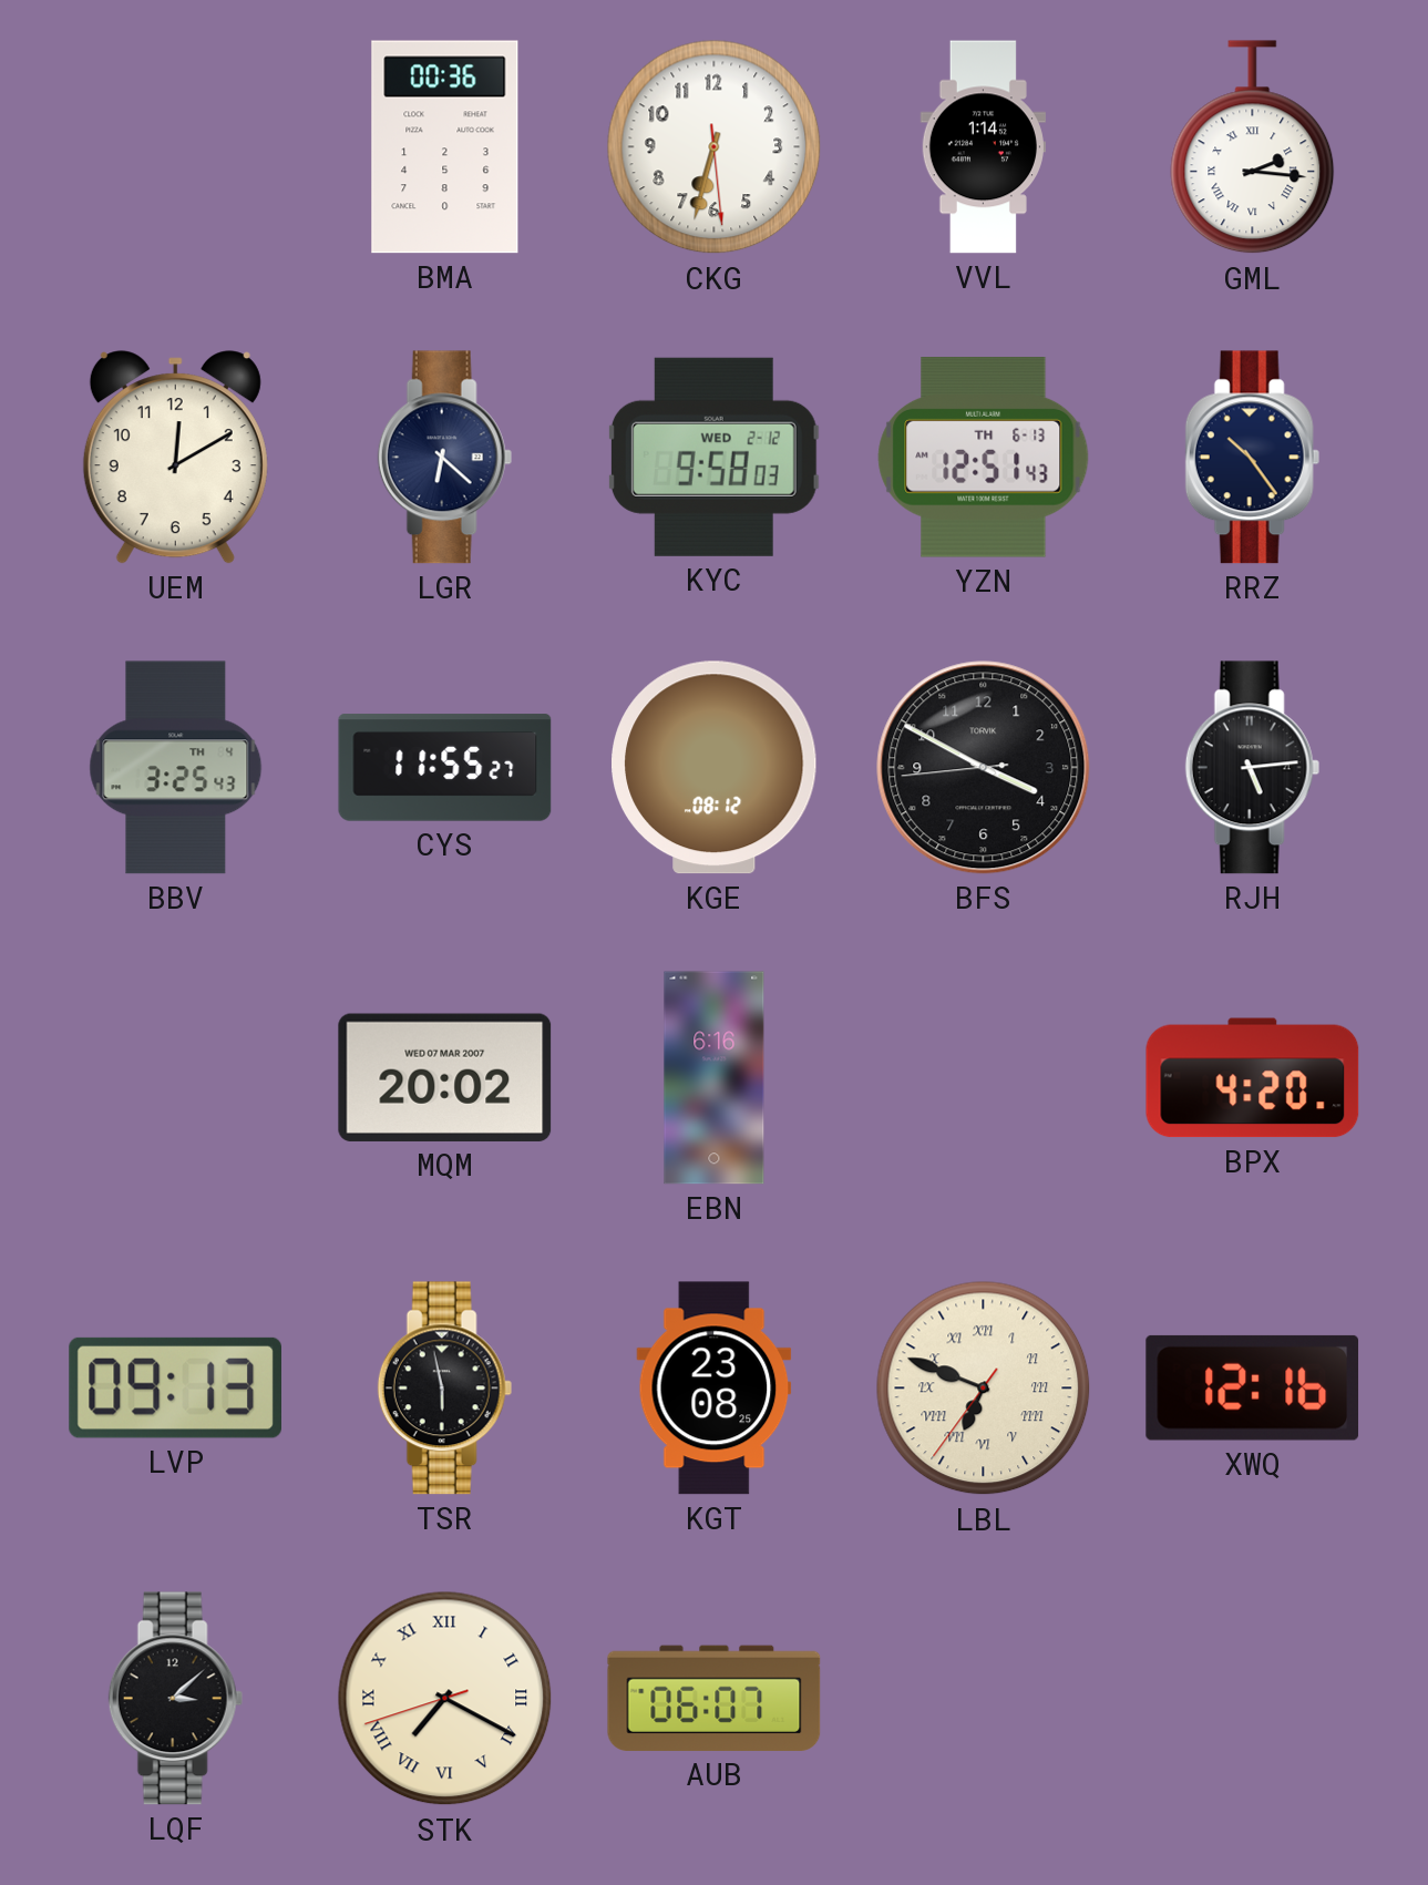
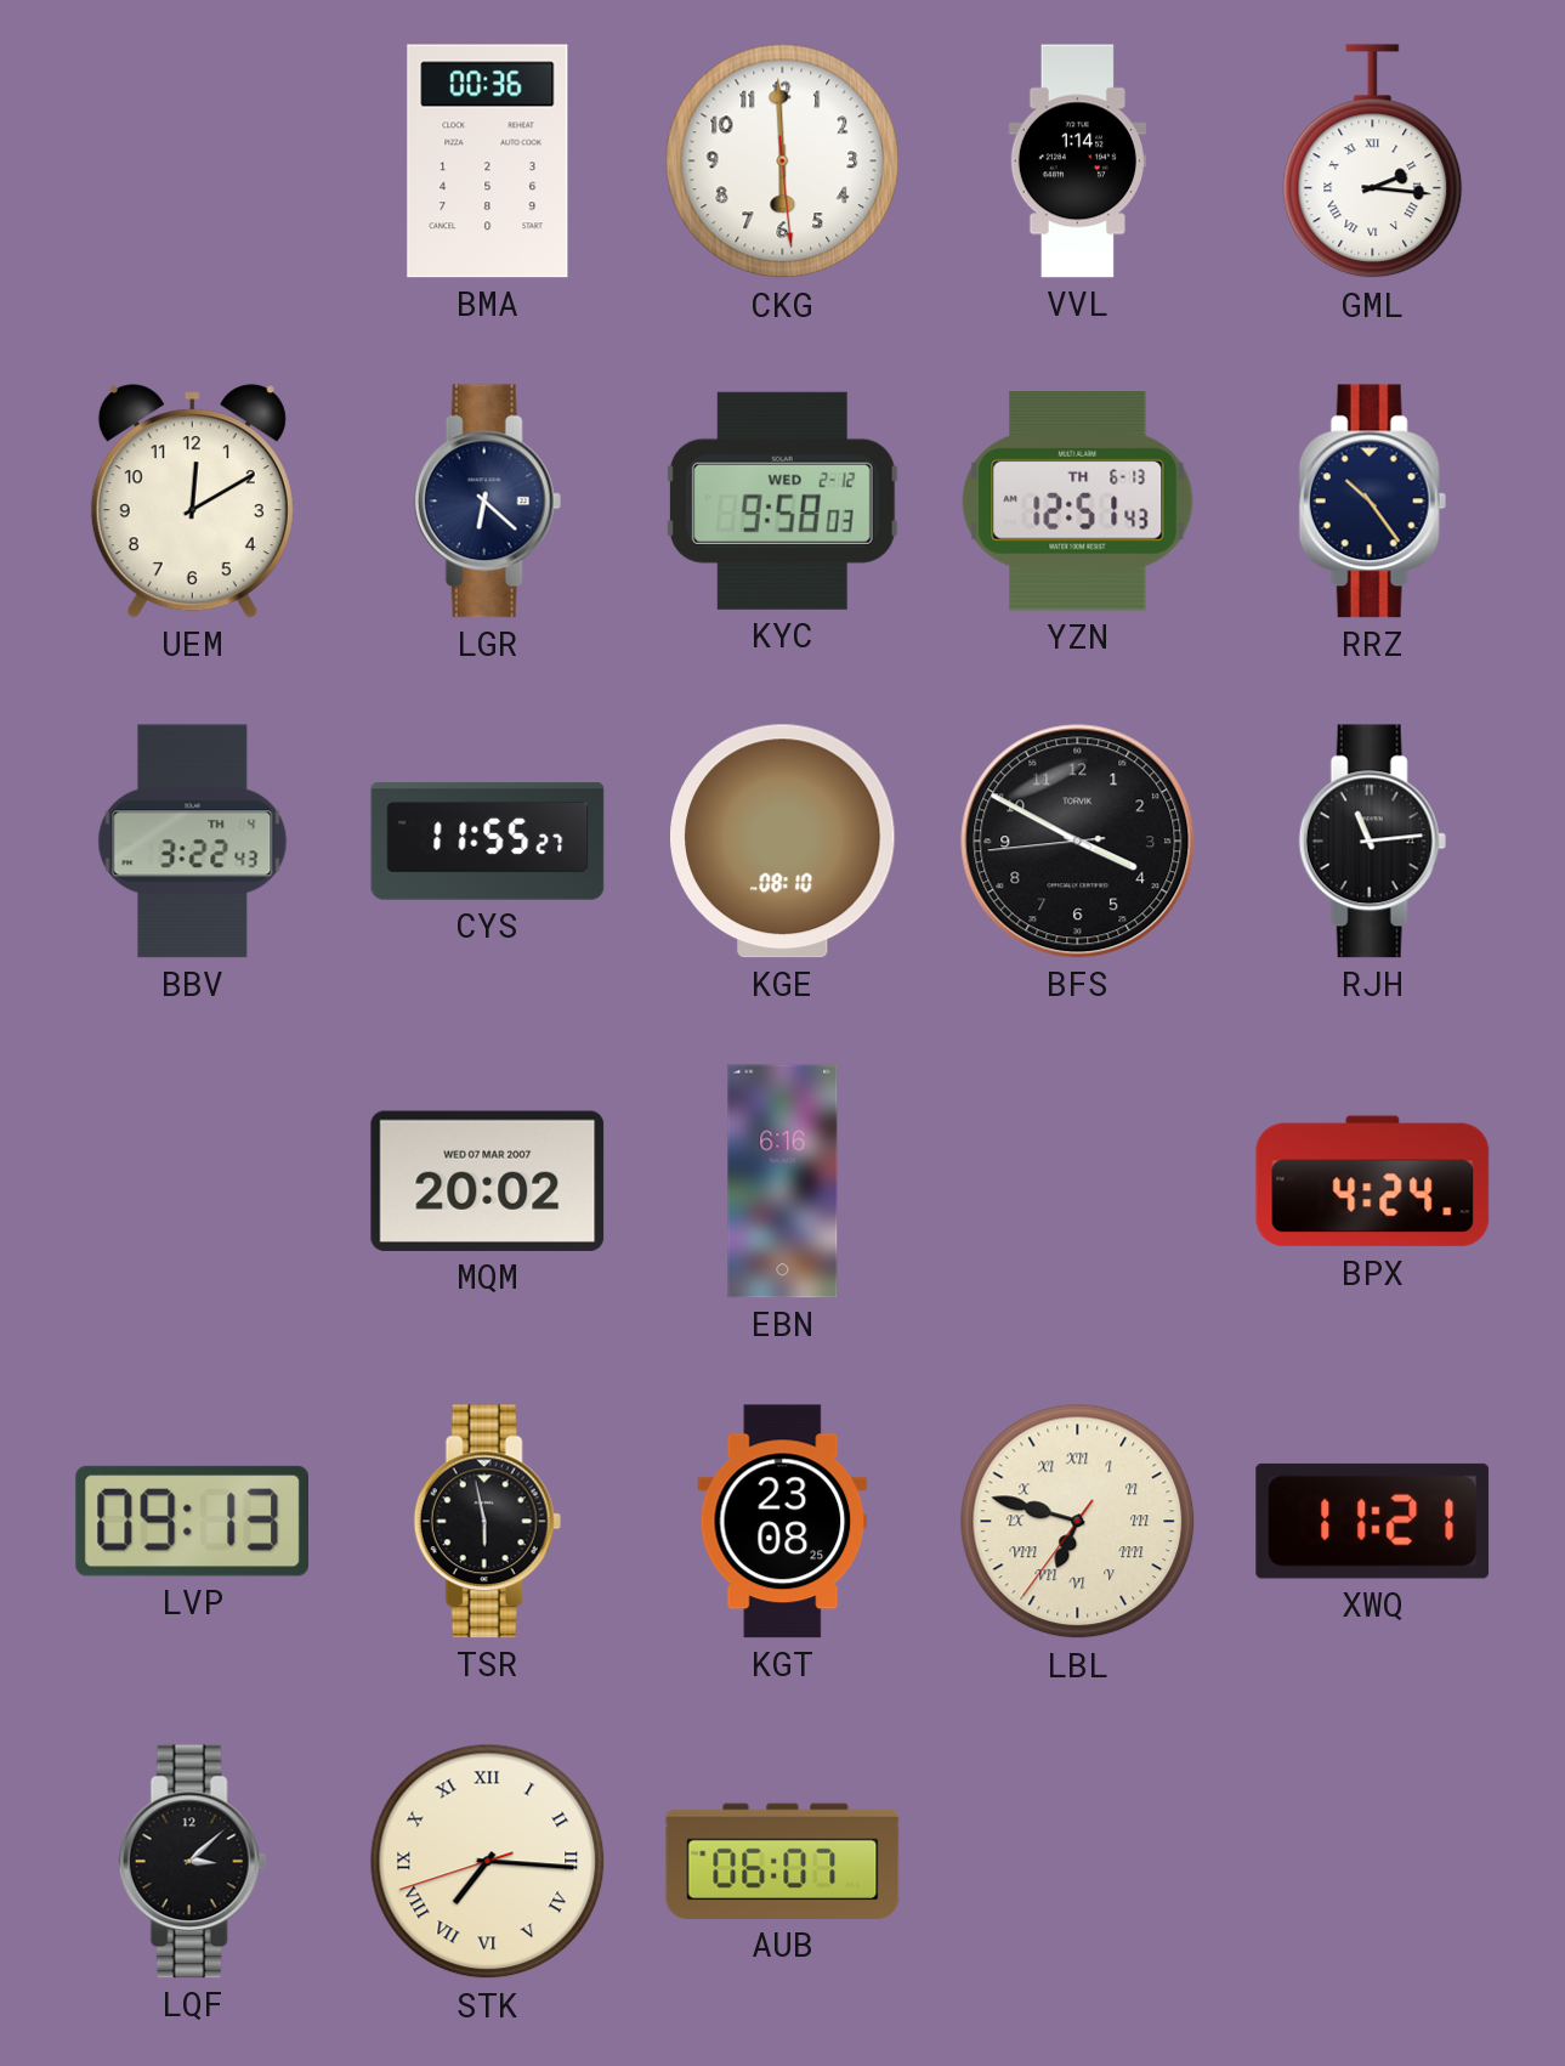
CKG: 6:32 -> 5:59 (783, 162)
BBV: 3:25 -> 3:22 (193, 842)
KGE: 08:12 -> 08:10 (783, 842)
RJH: 5:14 -> 11:14 (1372, 842)
BPX: 4:20 -> 4:24 (1373, 1182)
LBL: 6:48 -> 6:47 (1078, 1522)
XWQ: 12:16 -> 11:21 (1373, 1521)
STK: 7:19 -> 7:15 (488, 1862)
